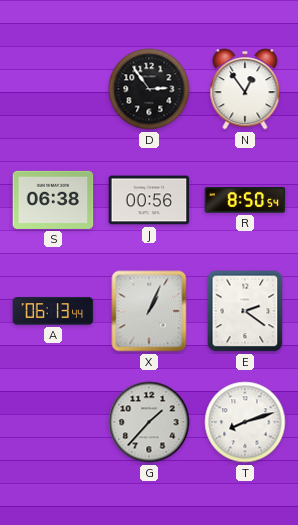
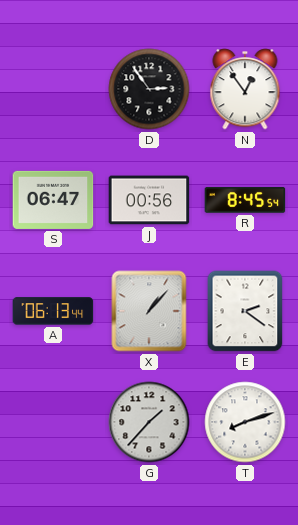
S: 06:38 -> 06:47 (53, 200)
R: 8:50 -> 8:45 (245, 200)
X: 1:04 -> 1:07 (149, 311)
